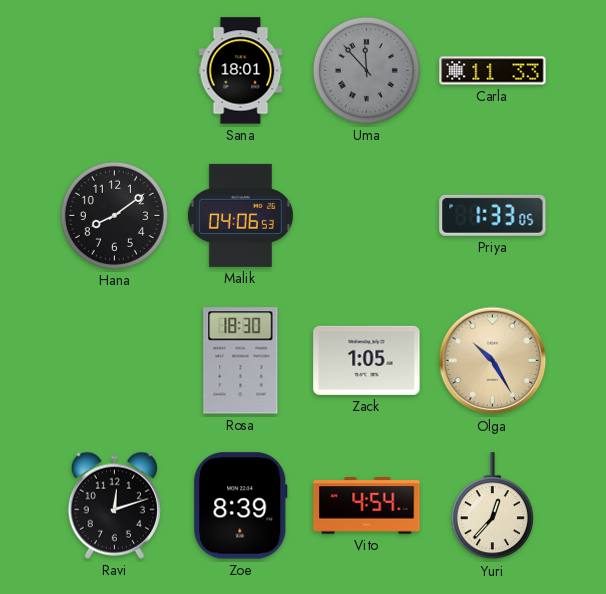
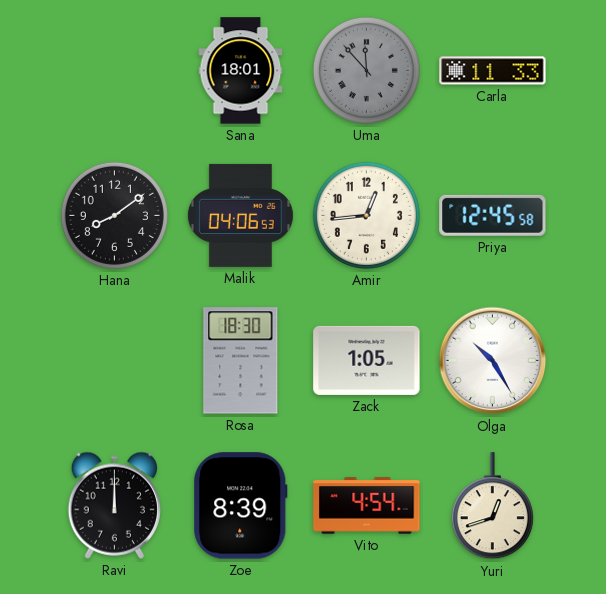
Amir: none -> 12:44 (366, 215)
Priya: 1:33 -> 12:45 (493, 215)
Olga dial: champagne -> white (493, 361)
Ravi: 12:12 -> 12:00 (114, 505)
Yuri: 12:37 -> 12:42 (492, 506)
